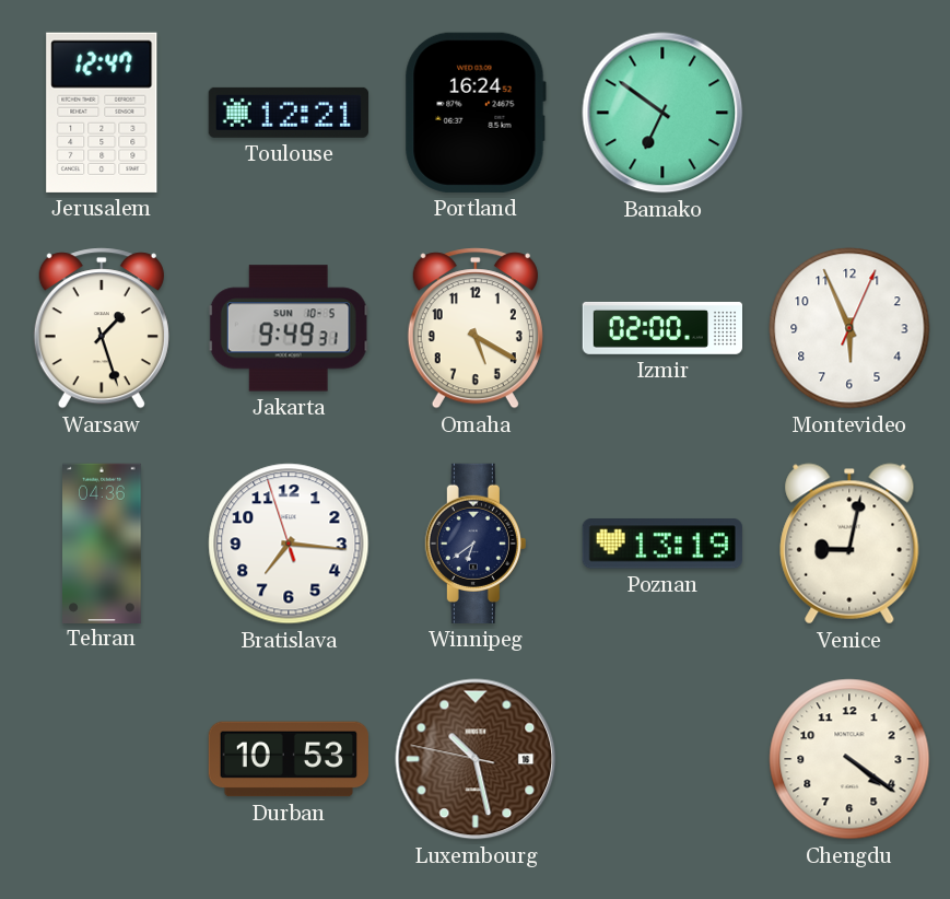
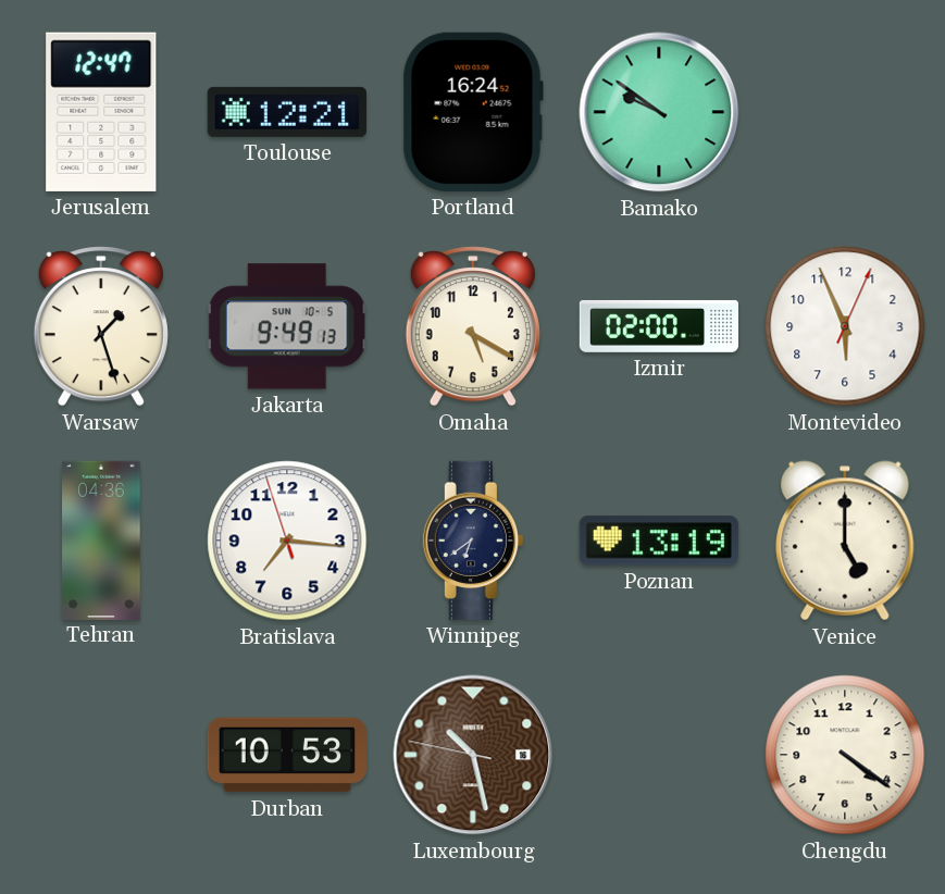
Bamako: 6:51 -> 9:51 (659, 112)
Jakarta: 9:49:31 -> 9:49:13 (287, 326)
Venice: 9:02 -> 5:00 (845, 541)
